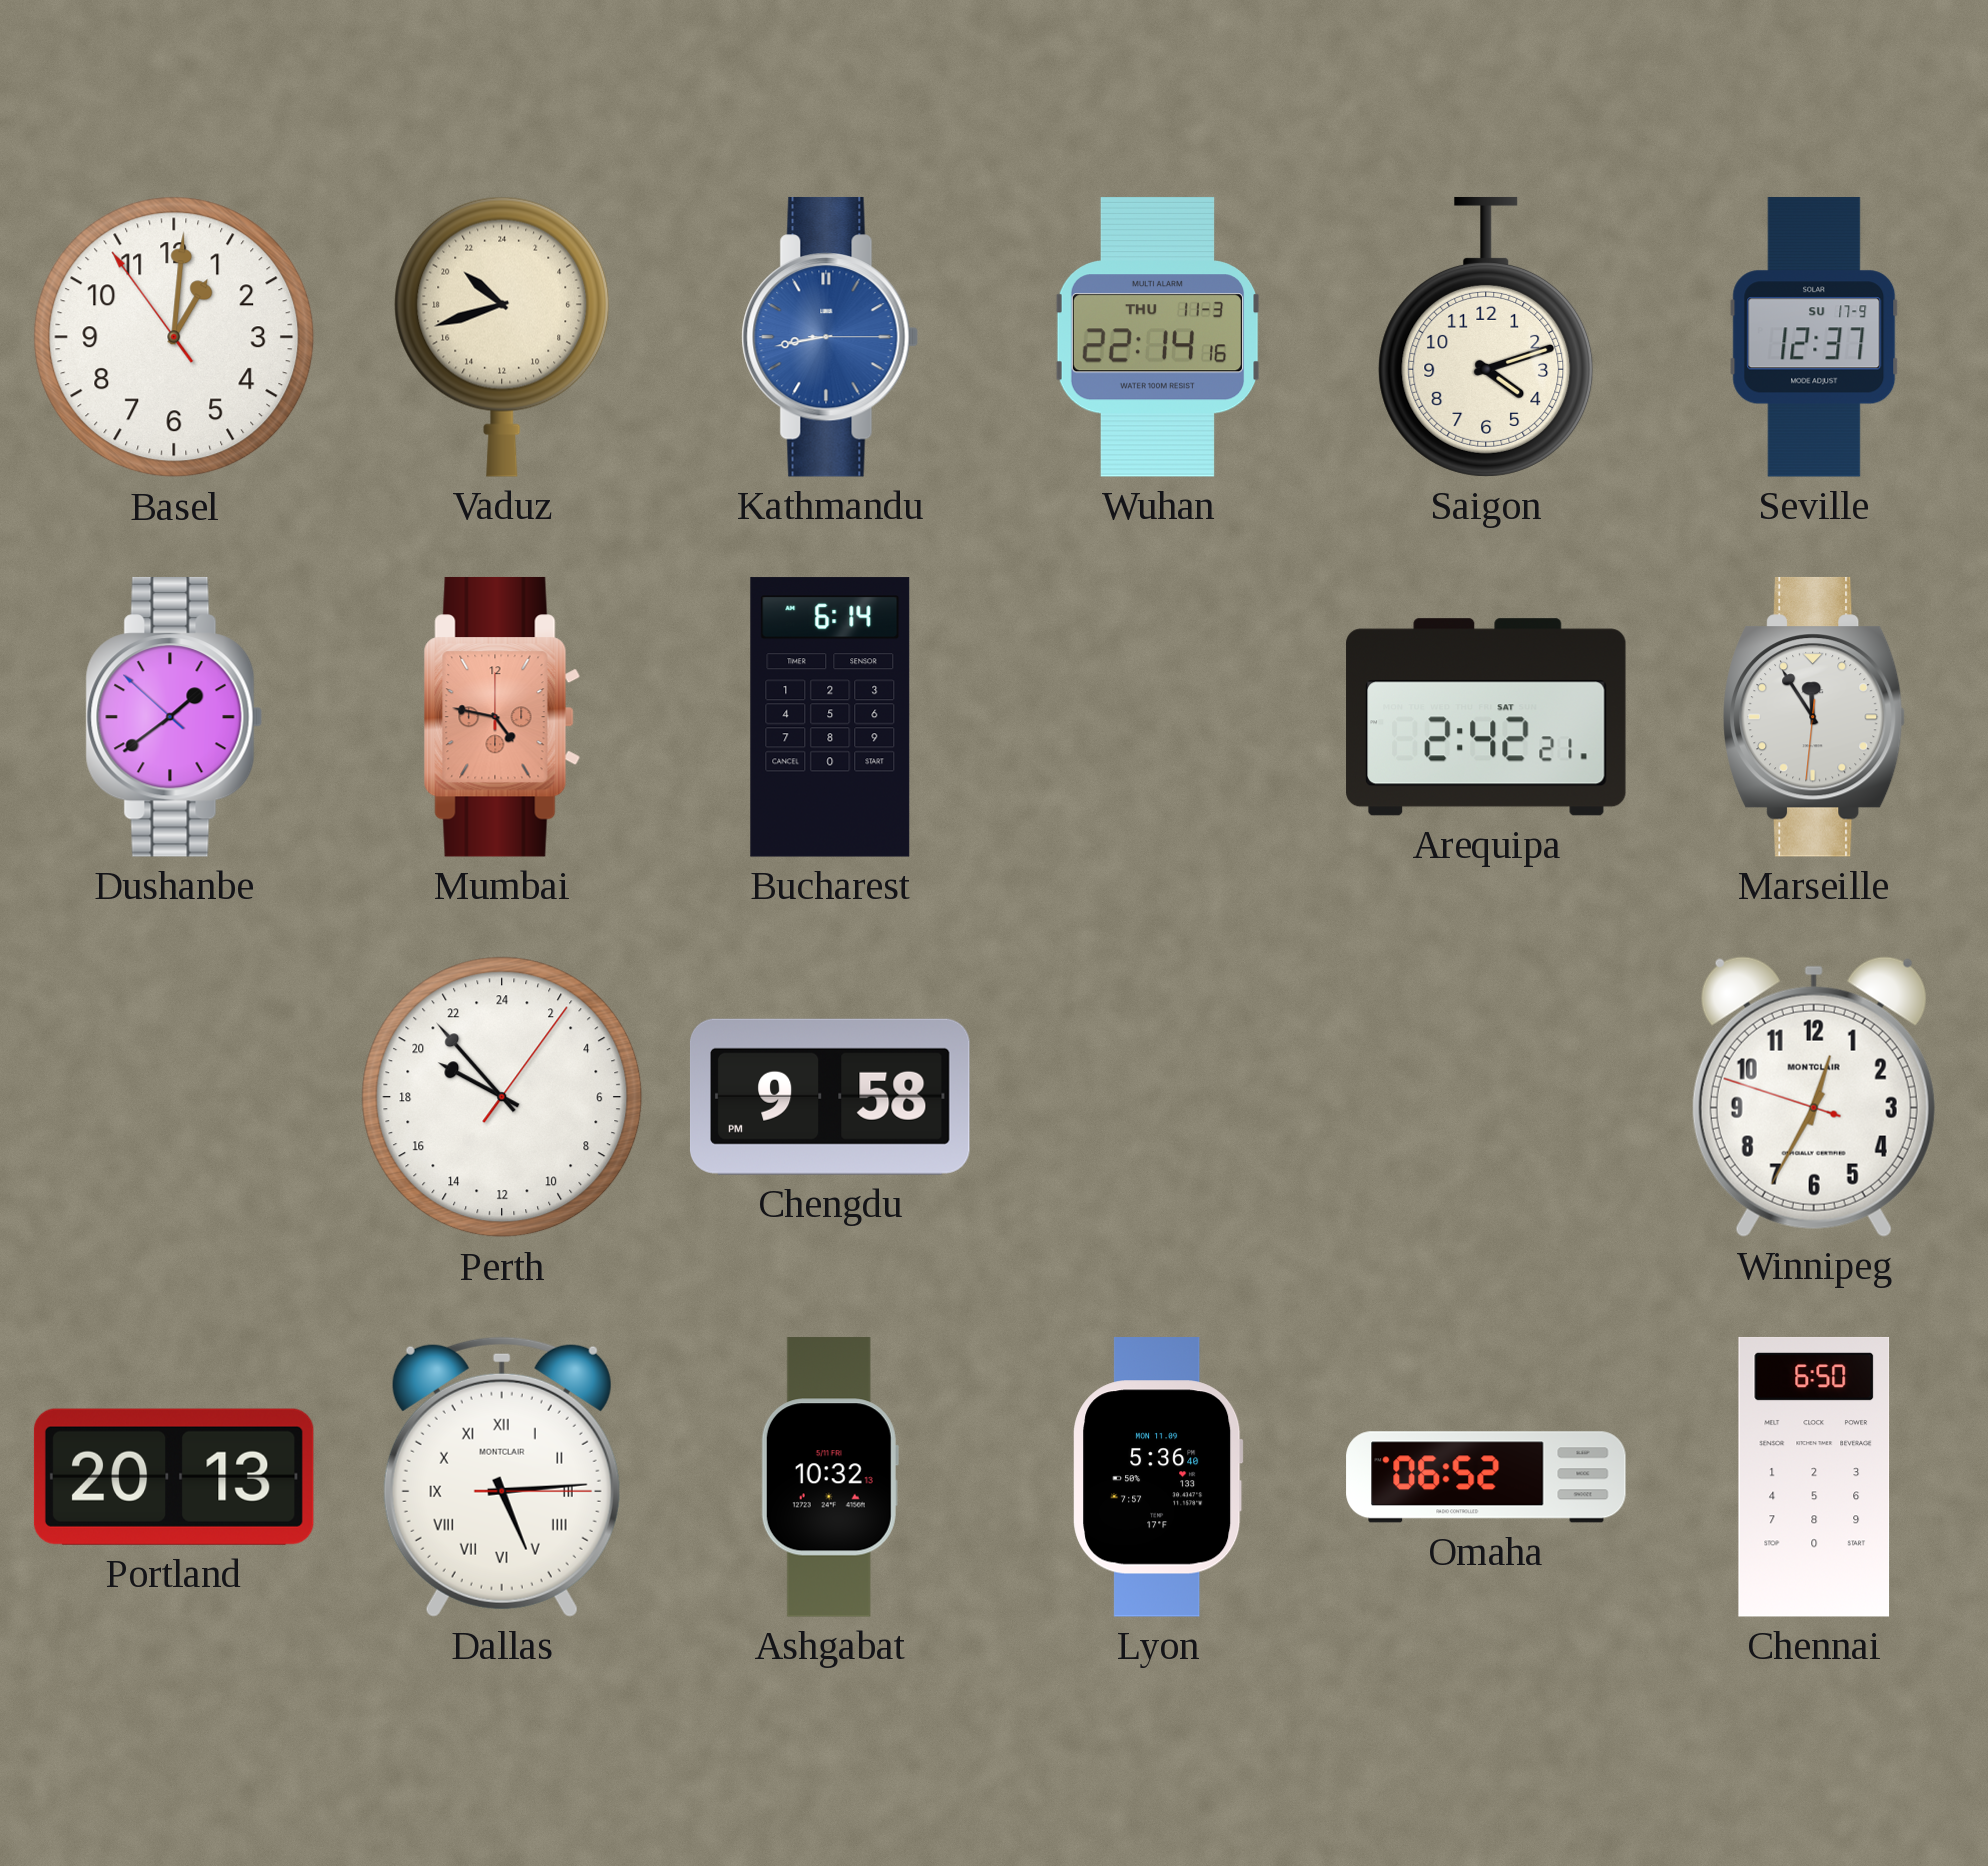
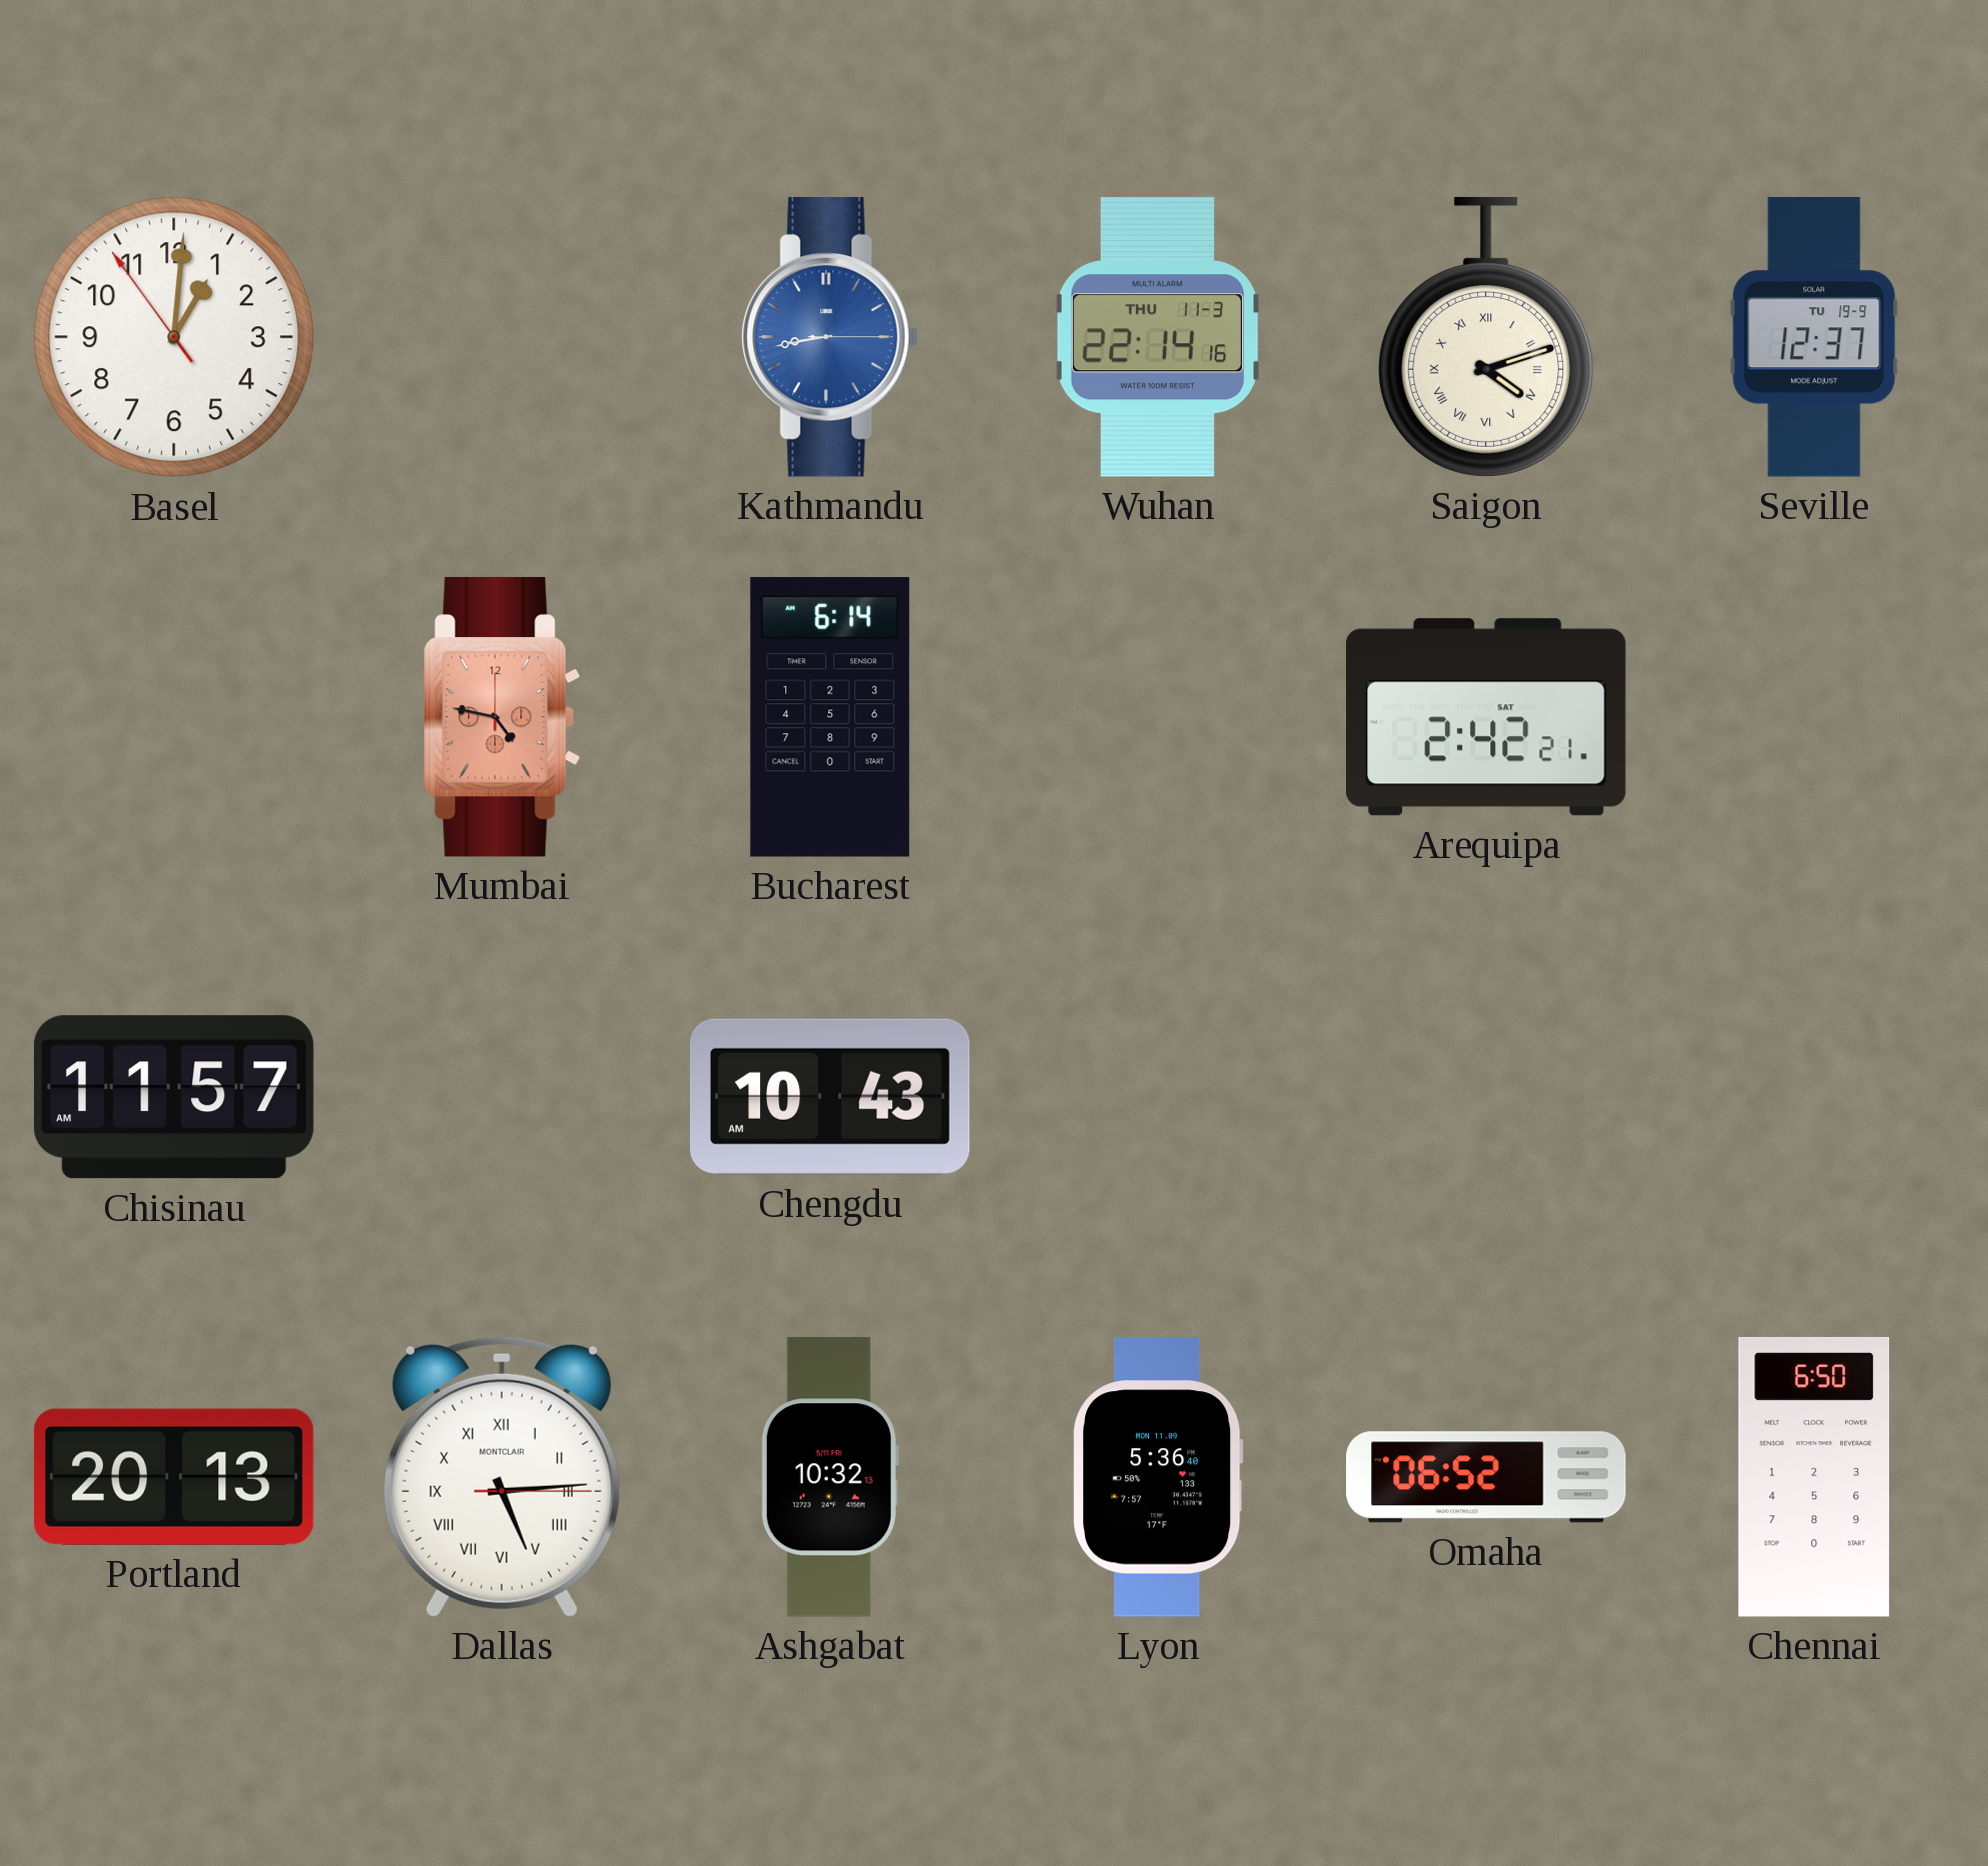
Vaduz: 20:42 -> none (502, 337)
Saigon numerals: Arabic -> Roman (1486, 337)
Seville date: SU 17-9 -> TU 19-9 (1814, 337)
Dushanbe: 1:38 -> none (174, 717)
Marseille: 11:54 -> none (1814, 717)
Chisinau: none -> 11:57 (174, 1097)
Perth: 19:53 -> none (502, 1097)
Chengdu: 9:58 -> 10:43 (830, 1097)
Winnipeg: 12:34 -> none (1814, 1097)
